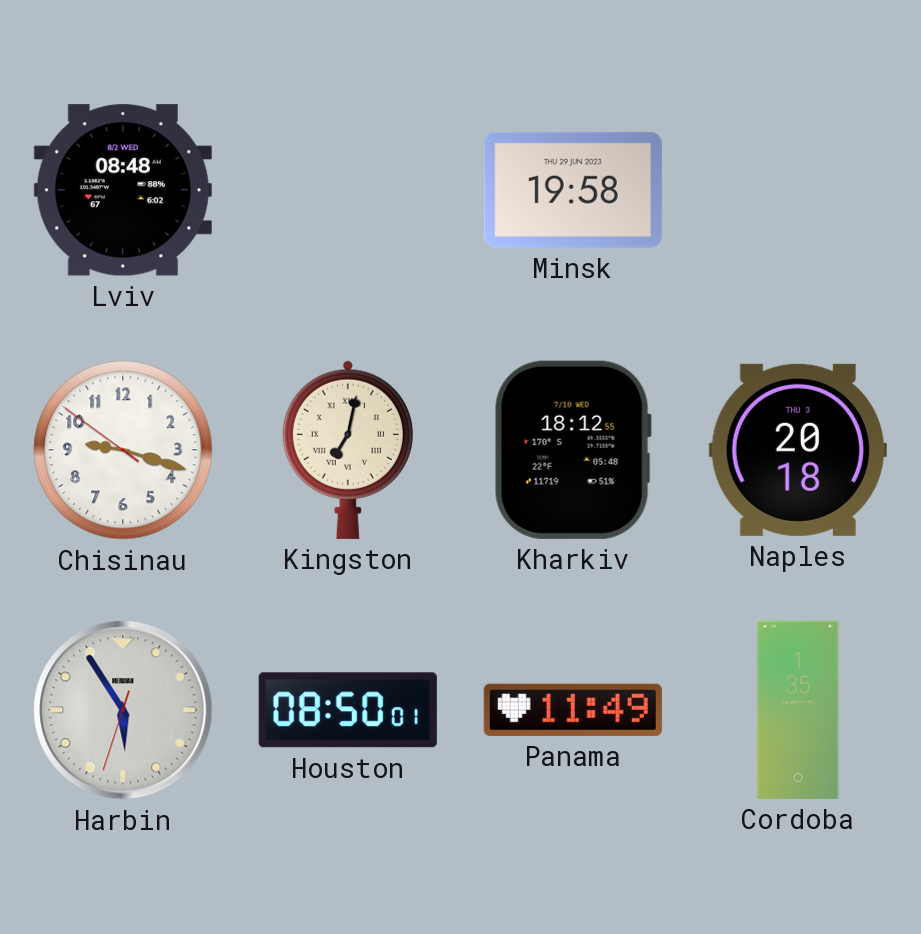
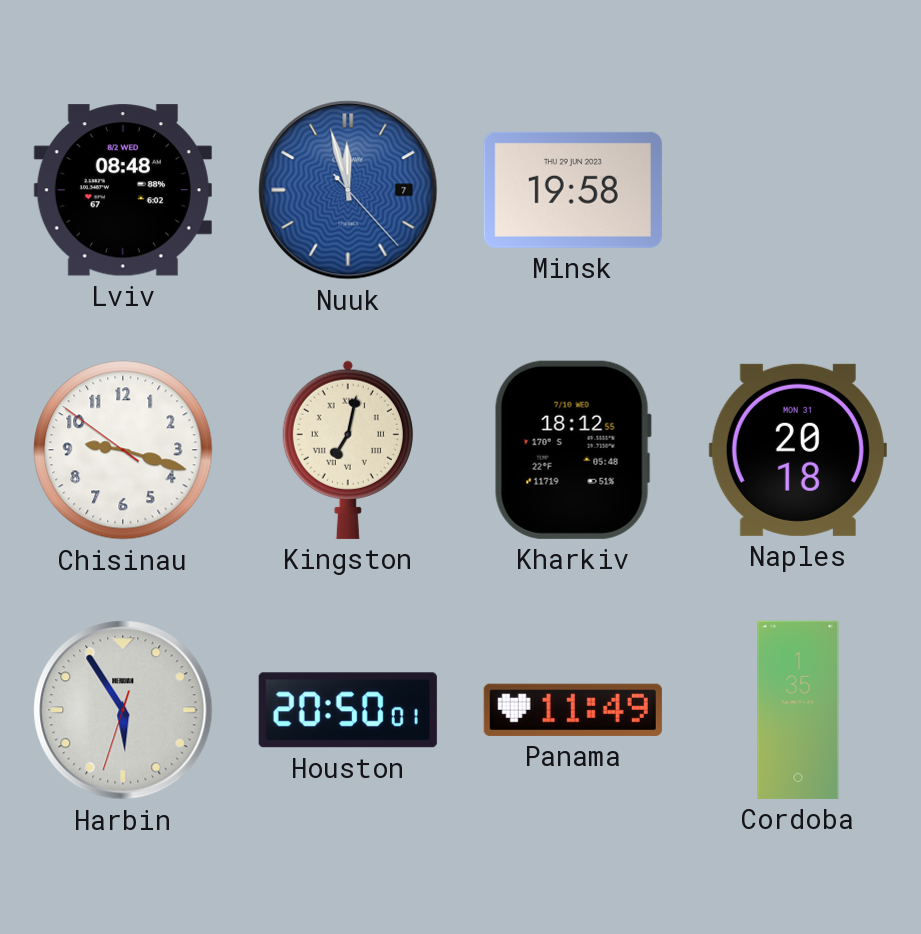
Nuuk: none -> 11:57 (348, 190)
Naples date: THU 3 -> MON 31 (798, 450)
Houston: 08:50 -> 20:50 (348, 710)
